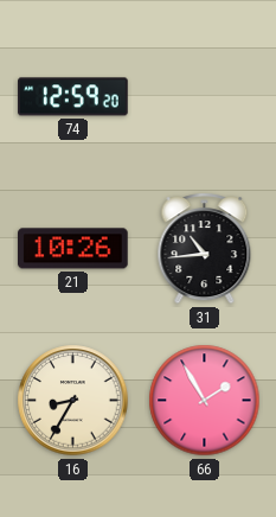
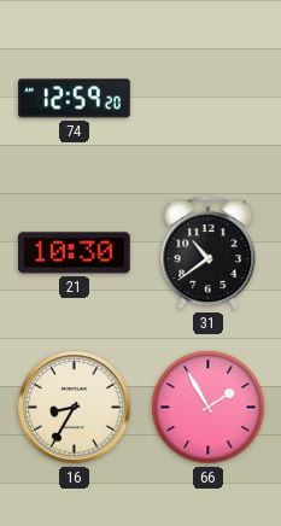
21: 10:26 -> 10:30 (75, 253)
31: 10:44 -> 10:39 (209, 253)
